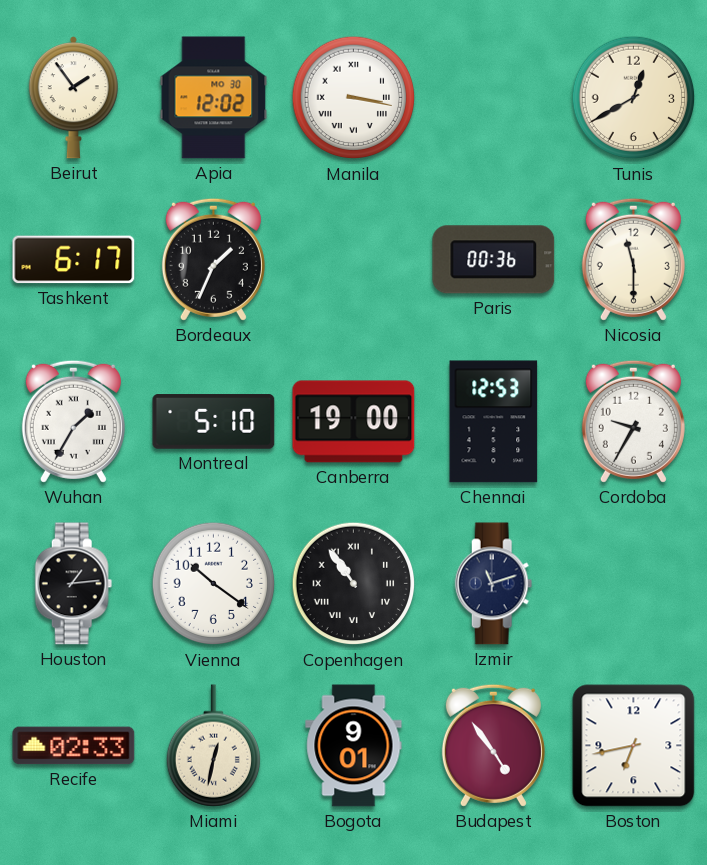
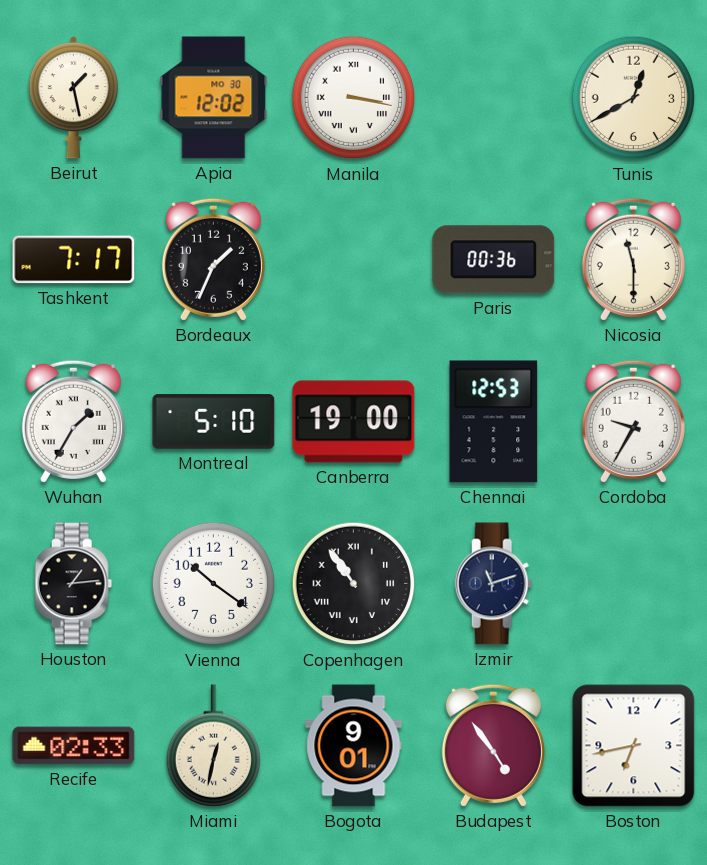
Beirut: 1:54 -> 1:28 (73, 98)
Tashkent: 6:17 -> 7:17 (74, 260)
